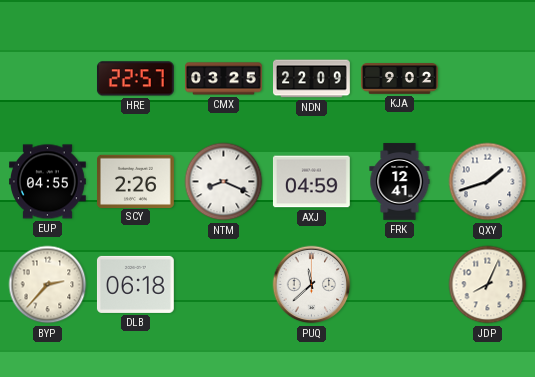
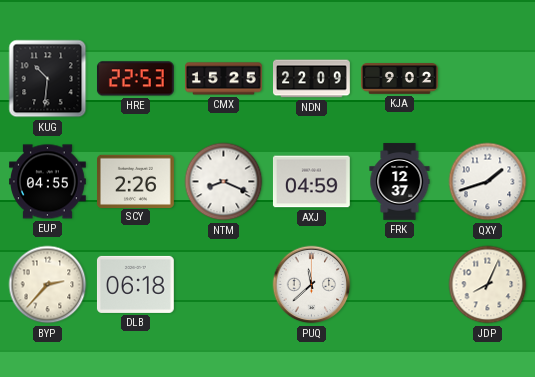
KUG: none -> 10:31 (48, 79)
HRE: 22:57 -> 22:53 (135, 79)
CMX: 03:25 -> 15:25 (224, 79)
FRK: 12:41 -> 12:37 (400, 182)
